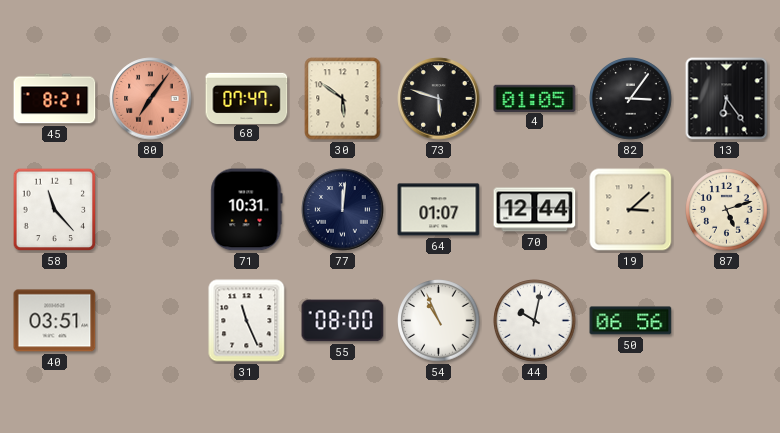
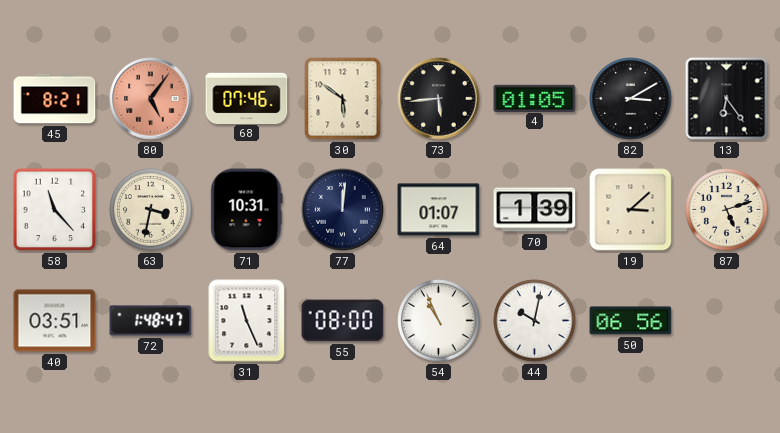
80: 7:06 -> 5:06 (151, 99)
68: 07:47 -> 07:46 (247, 98)
73: 5:48 -> 5:44 (439, 99)
82: 3:06 -> 3:10 (631, 99)
63: none -> 3:32 (151, 210)
70: 12:44 -> 1:39 (535, 210)
72: none -> 1:48 (151, 321)
